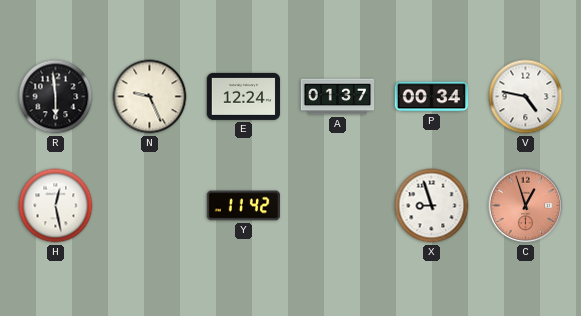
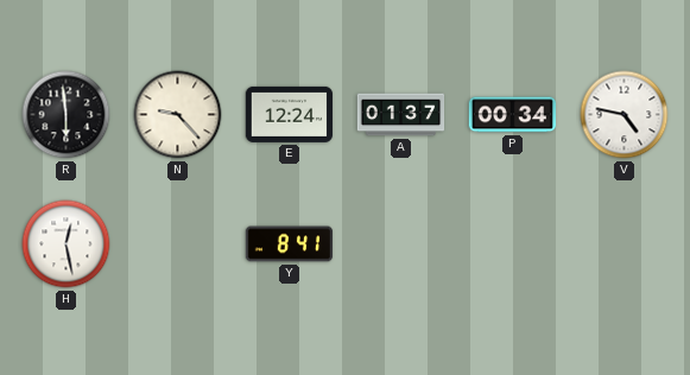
N: 9:26 -> 9:23 (178, 115)
Y: 11:42 -> 8:41 (290, 244)
X: 8:57 -> none (432, 206)
C: 12:57 -> none (526, 206)
